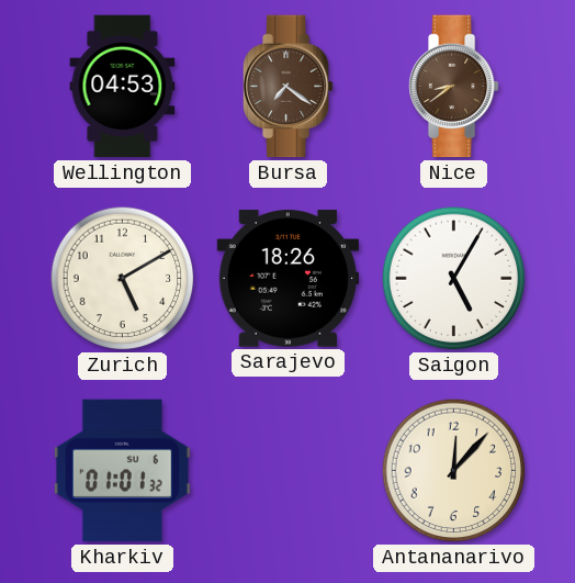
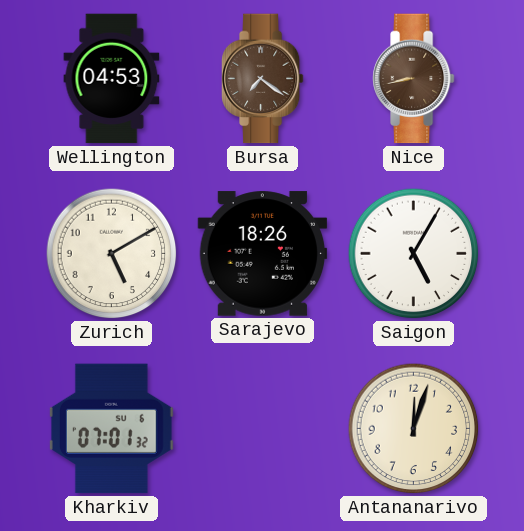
Nice: 8:39 -> 8:43 (413, 79)
Kharkiv: 01:01 -> 07:01 (111, 429)
Antananarivo: 12:07 -> 12:03 (414, 429)
